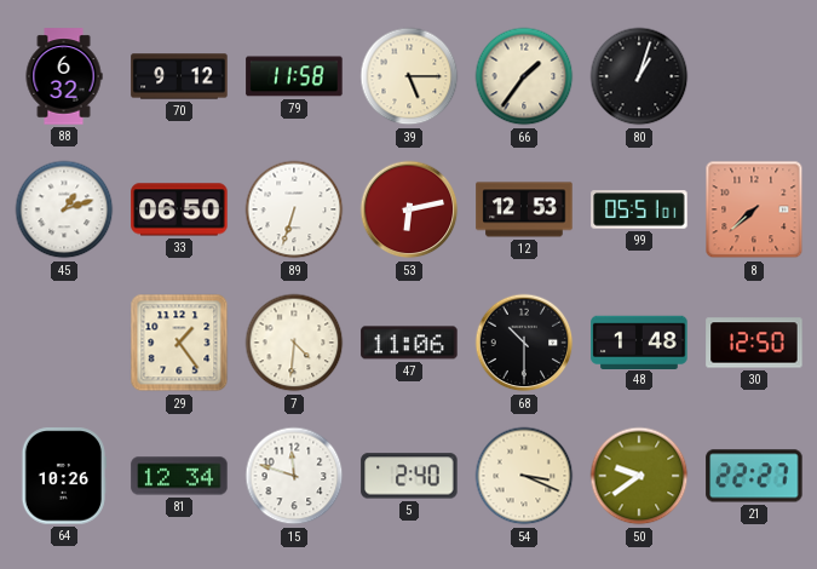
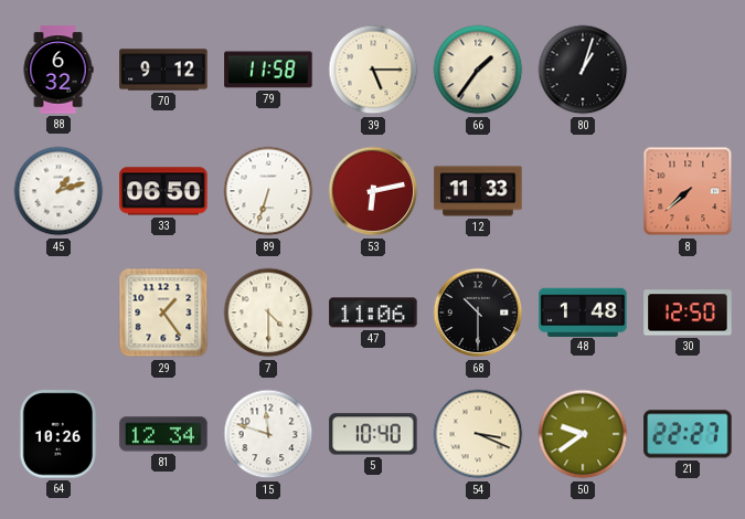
12: 12:53 -> 11:33 (478, 191)
99: 05:51 -> none (639, 209)
7: 4:31 -> 4:30 (268, 313)
5: 2:40 -> 10:40 (373, 434)
